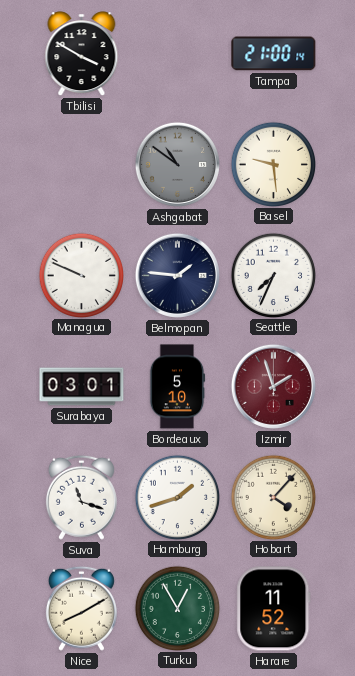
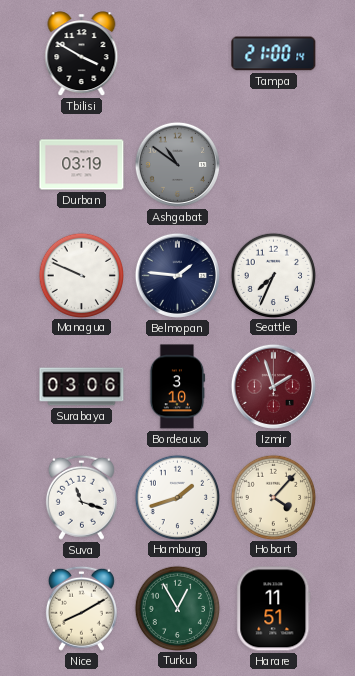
Durban: none -> 03:19 (82, 165)
Basel: 9:29 -> none (273, 164)
Surabaya: 03:01 -> 03:06 (82, 387)
Bordeaux: 5:10 -> 3:10 (177, 387)
Harare: 11:52 -> 11:51 (274, 609)
